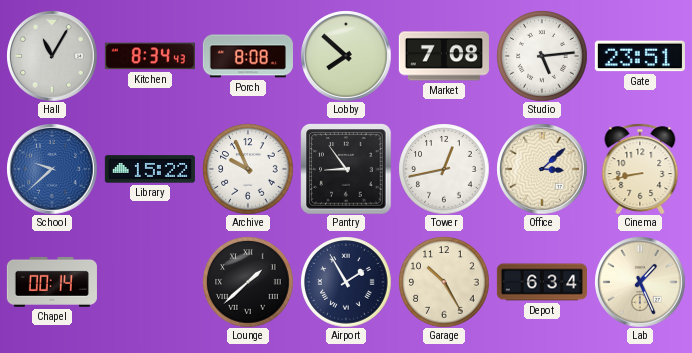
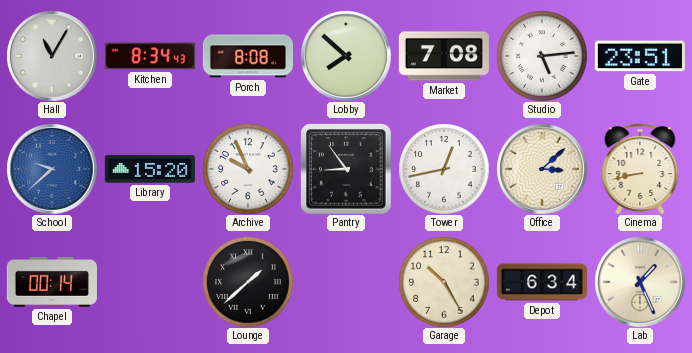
Library: 15:22 -> 15:20 (150, 169)
Airport: 1:55 -> none (346, 282)
